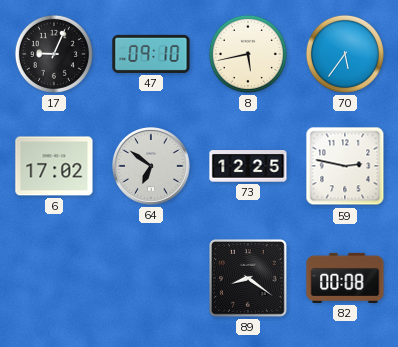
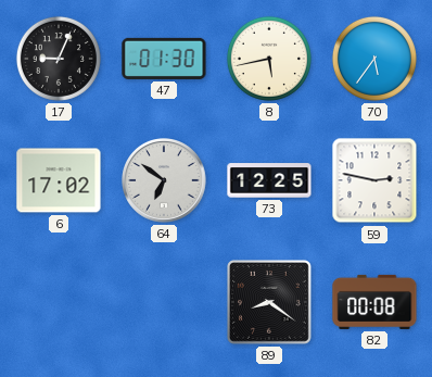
47: 09:10 -> 01:30 (164, 59)
